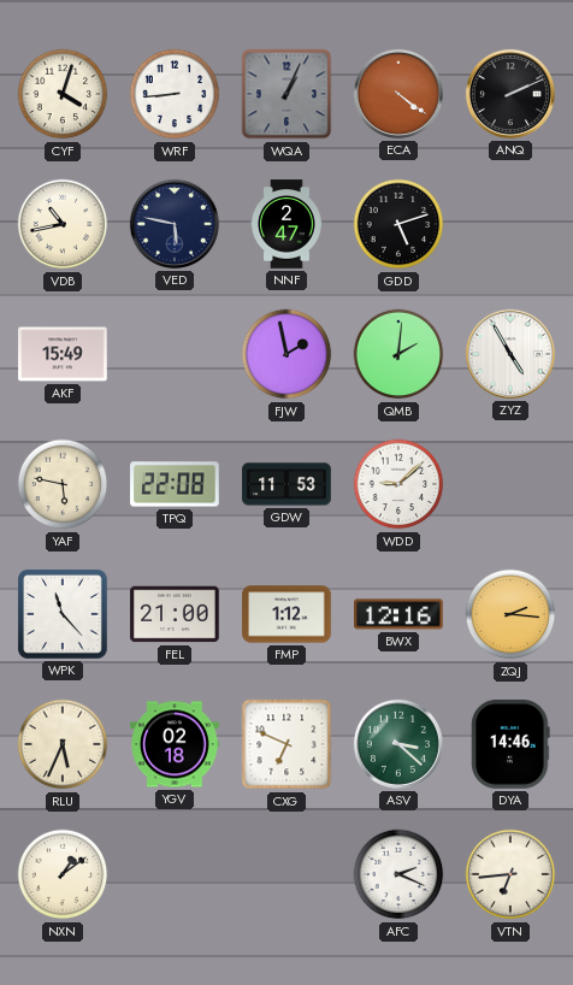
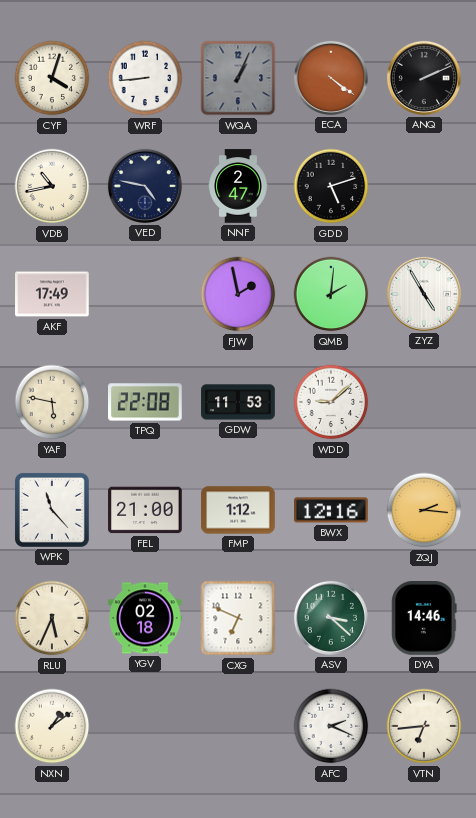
VED: 5:47 -> 4:47 (145, 186)
AKF: 15:49 -> 17:49 (52, 294)
